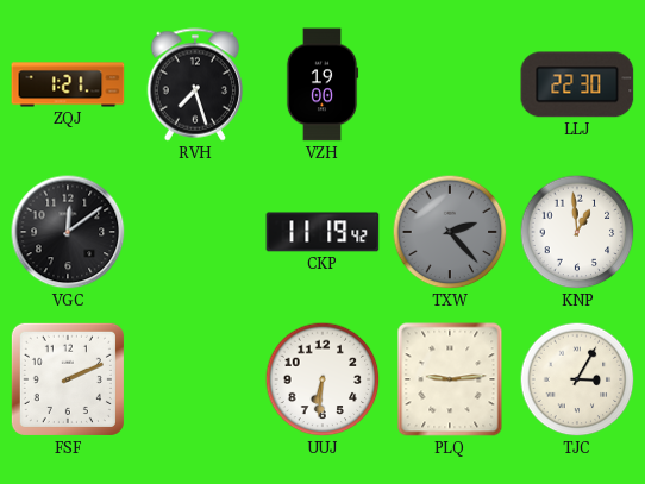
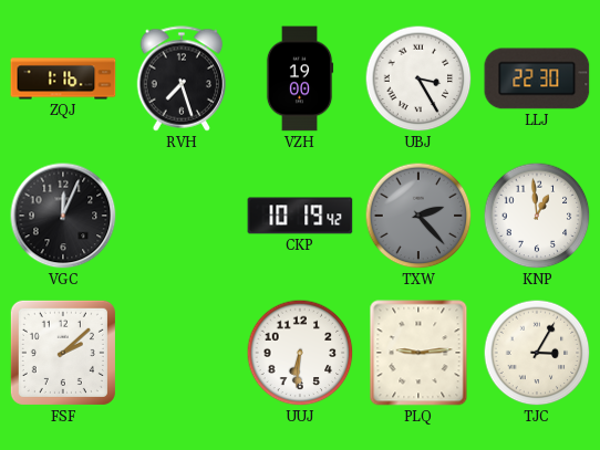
ZQJ: 1:21 -> 1:16 (63, 79)
UBJ: none -> 3:25 (418, 79)
VGC: 12:09 -> 12:04 (63, 216)
CKP: 11:19 -> 10:19 (300, 216)
FSF: 2:11 -> 2:08 (63, 353)
